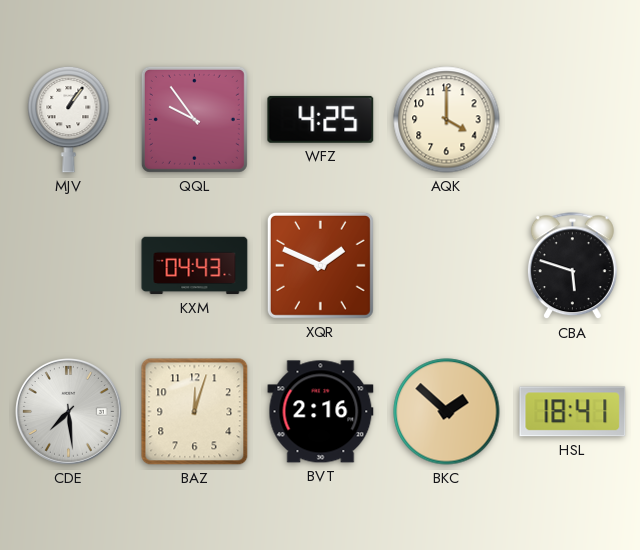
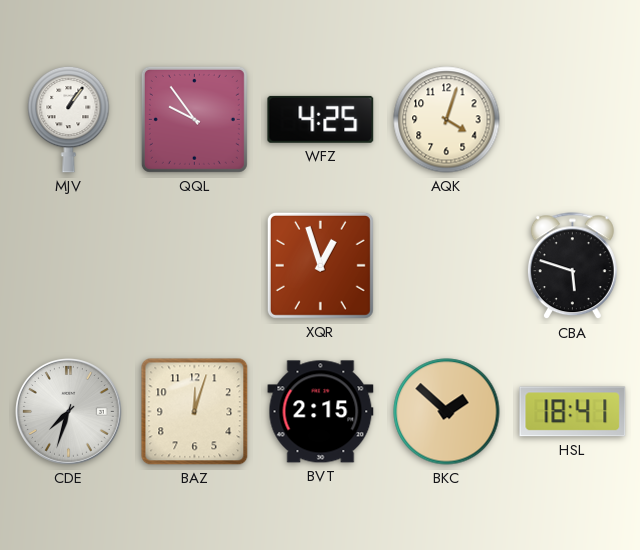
AQK: 4:00 -> 4:03 (447, 120)
KXM: 04:43 -> none (195, 266)
XQR: 1:49 -> 12:57 (320, 265)
CDE: 7:29 -> 7:33 (69, 412)
BVT: 2:16 -> 2:15 (321, 412)
